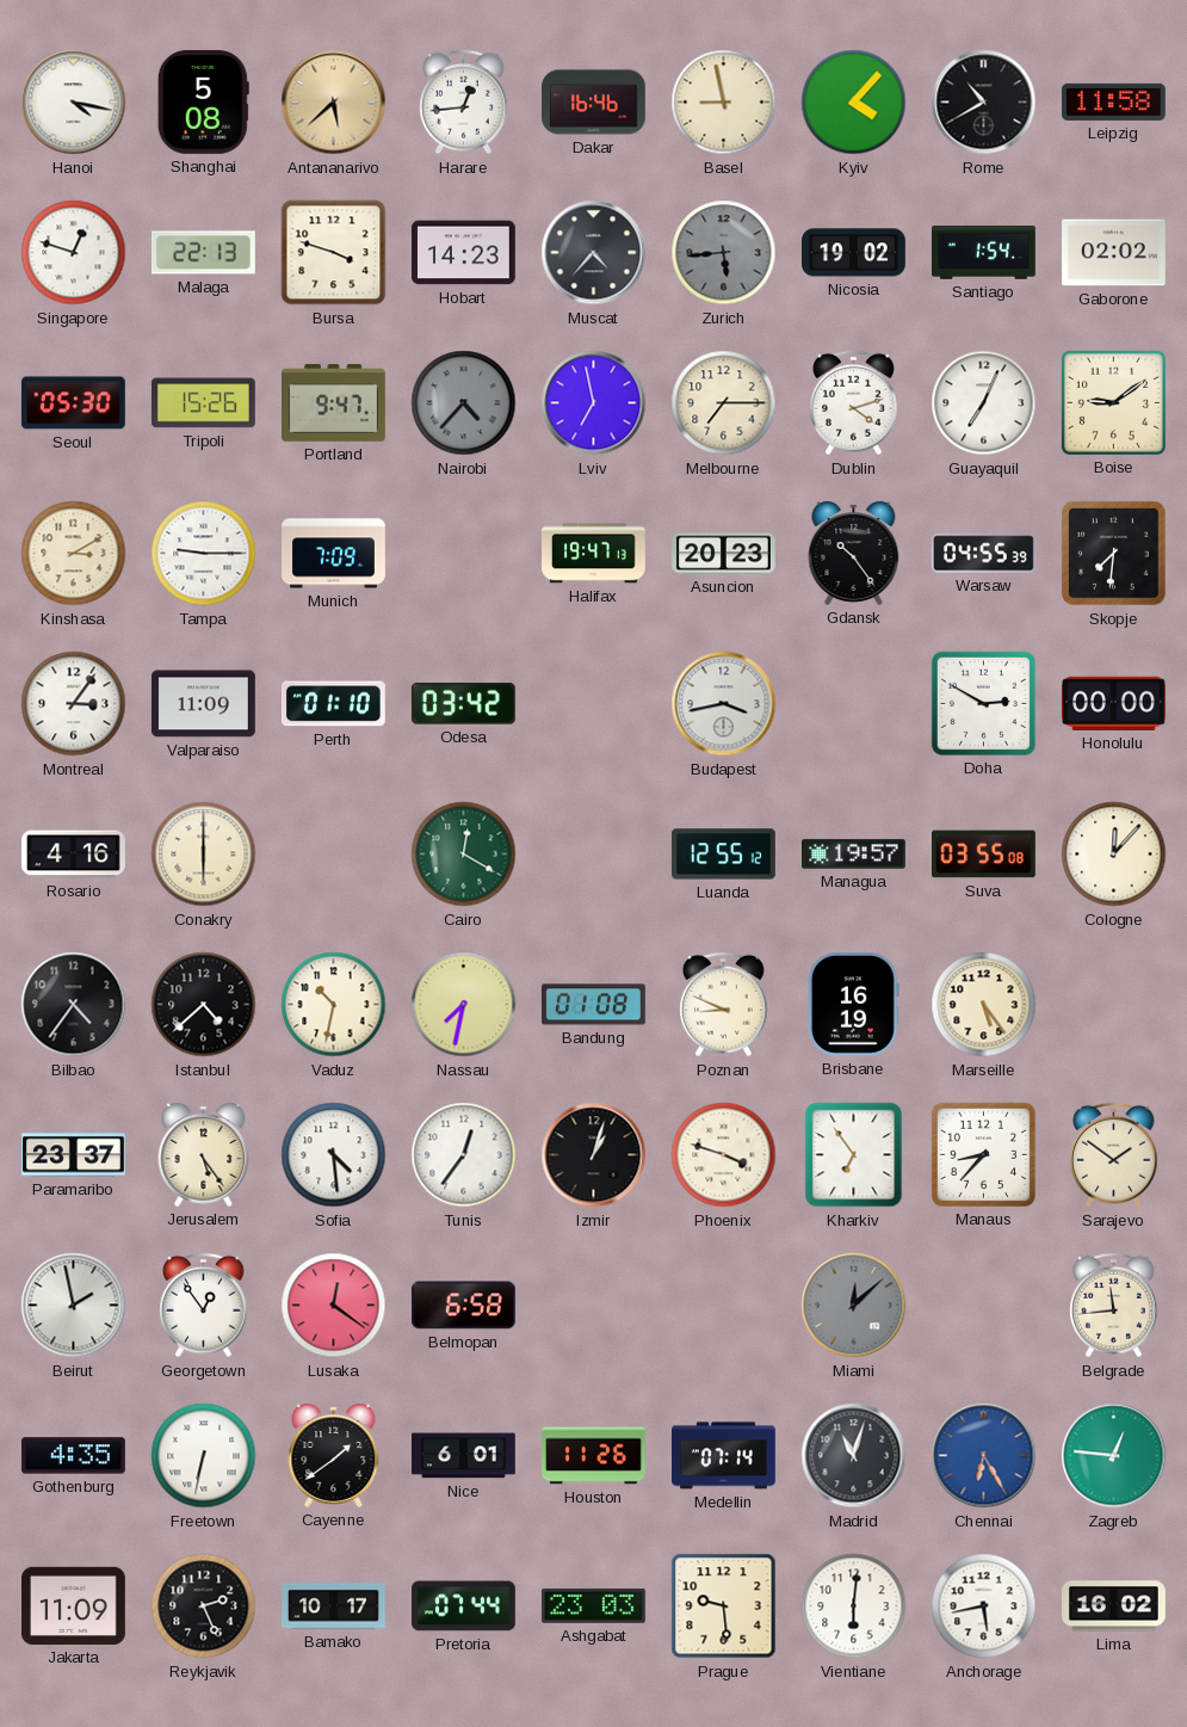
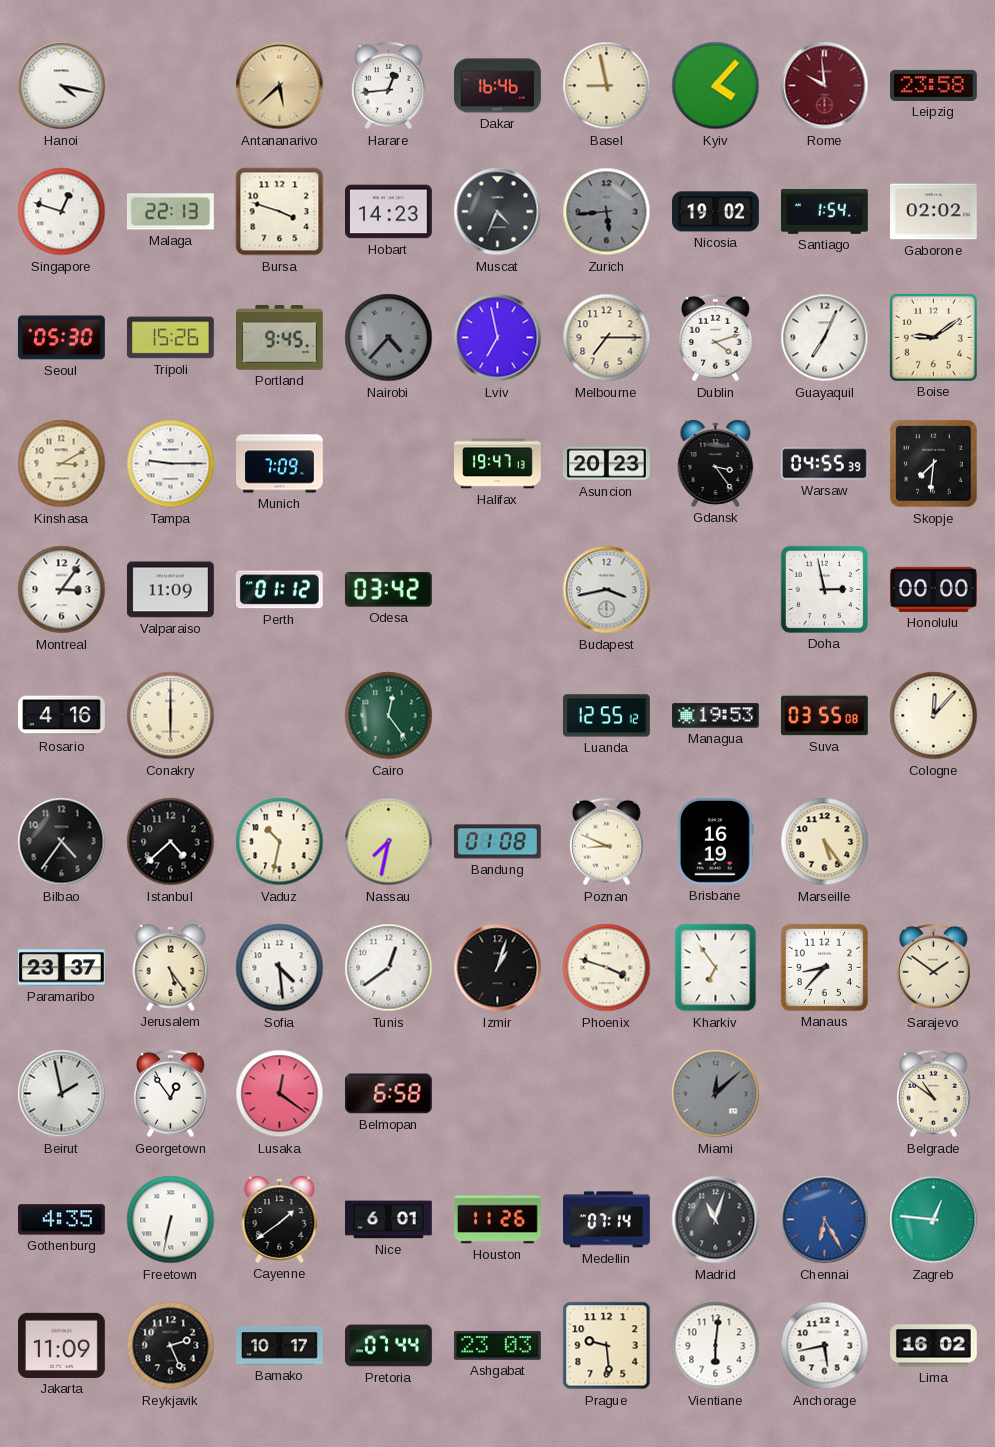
Shanghai: 5:08 -> none (203, 101)
Rome: 10:40 -> 9:59 (825, 86)
Rome dial: black -> burgundy (825, 86)
Leipzig: 11:58 -> 23:58 (934, 85)
Muscat: 4:37 -> 4:34 (498, 212)
Portland: 9:47 -> 9:45 (280, 338)
Gdansk: 10:24 -> 3:24 (716, 463)
Perth: 01:10 -> 01:12 (279, 590)
Doha: 2:50 -> 2:58 (824, 589)
Cairo: 12:20 -> 12:24 (389, 716)
Managua: 19:57 -> 19:53 (716, 716)
Tunis: 12:36 -> 12:39 (389, 968)
Belgrade: 11:44 -> 10:51 (934, 1094)
